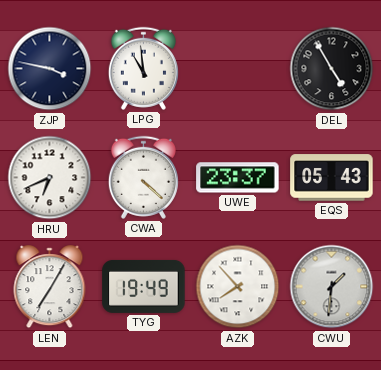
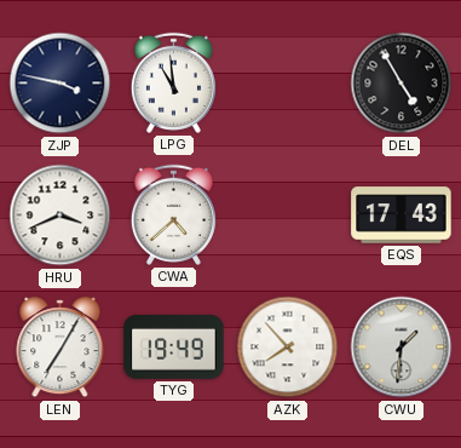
HRU: 6:41 -> 3:41 (60, 216)
CWA: 4:22 -> 4:38 (173, 214)
UWE: 23:37 -> none (238, 178)
EQS: 05:43 -> 17:43 (402, 216)
